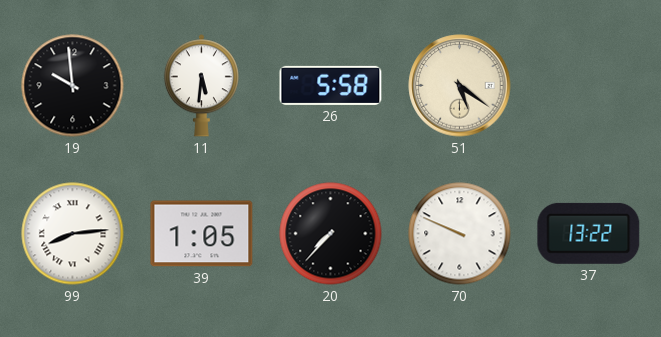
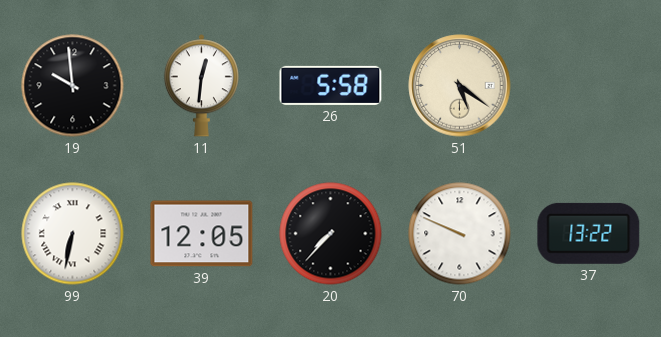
11: 5:31 -> 12:31 (201, 86)
99: 8:14 -> 6:32 (73, 234)
39: 1:05 -> 12:05 (202, 234)
